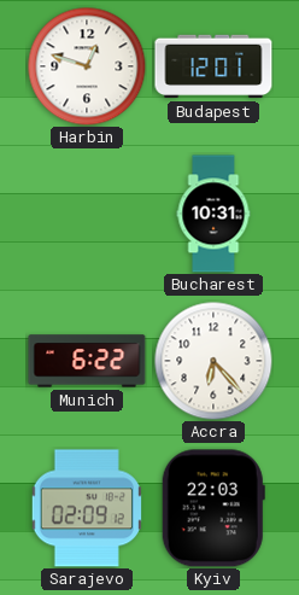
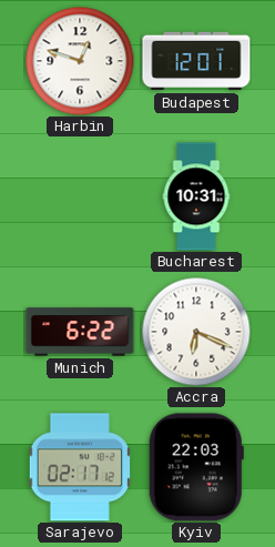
Accra: 6:23 -> 6:19 (196, 332)
Sarajevo: 02:09 -> 02:17 (80, 467)
